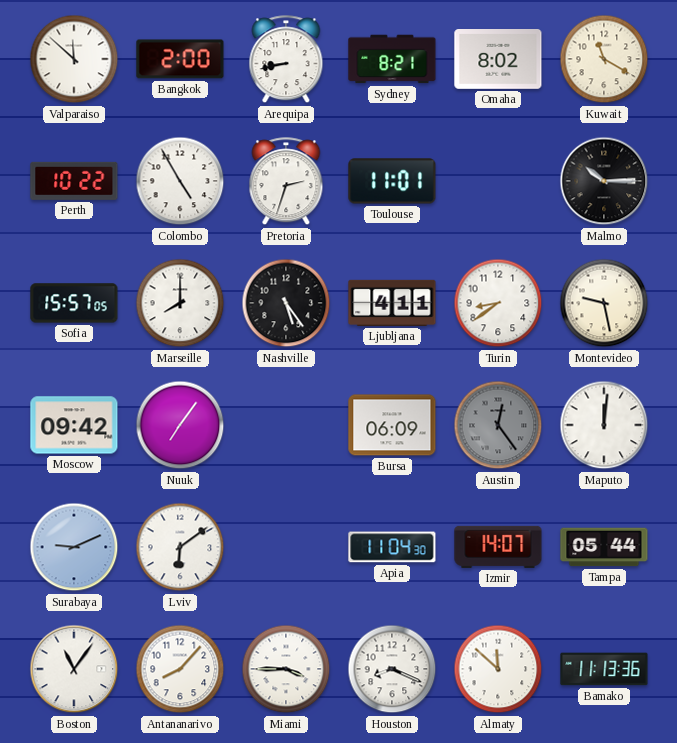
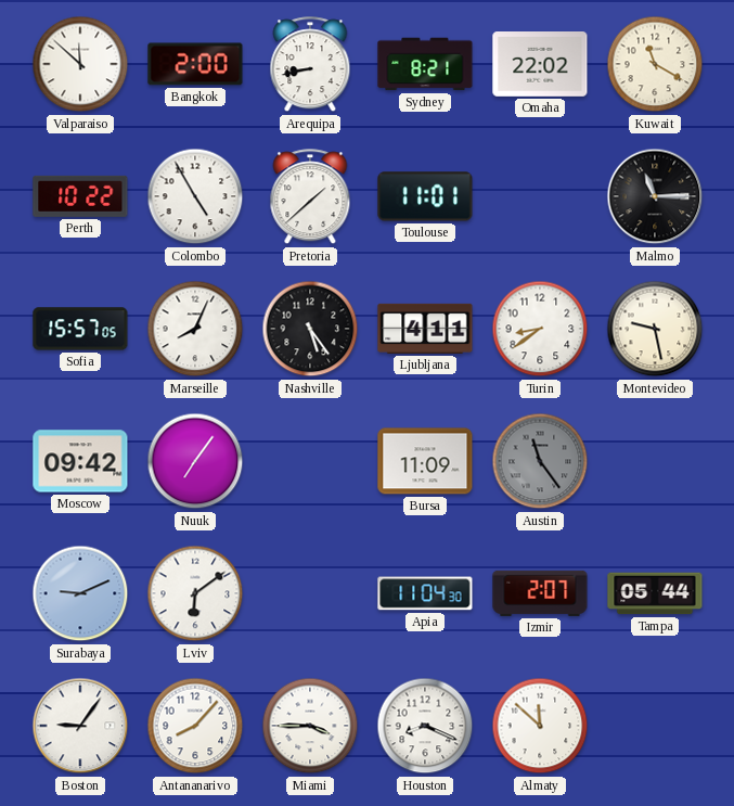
Omaha: 8:02 -> 22:02 (540, 65)
Pretoria: 2:33 -> 1:38 (310, 197)
Malmo: 10:15 -> 11:15 (655, 196)
Marseille: 8:00 -> 8:04 (195, 329)
Bursa: 06:09 -> 11:09 (425, 461)
Austin: 12:24 -> 11:24 (540, 461)
Maputo: 12:01 -> none (604, 425)
Izmir: 14:07 -> 2:07 (540, 593)
Boston: 11:06 -> 9:06 (80, 726)
Bamako: 11:13 -> none (604, 669)
